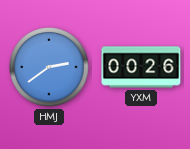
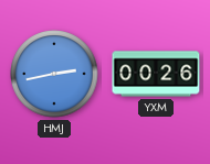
HMJ: 2:39 -> 2:43 (54, 74)
